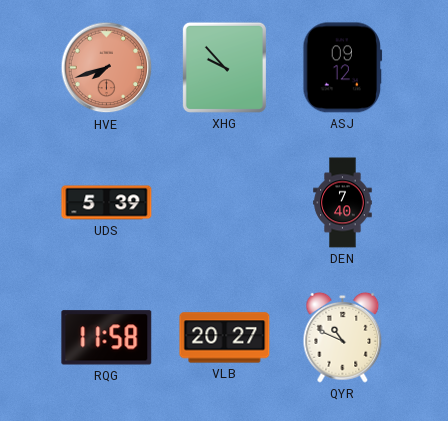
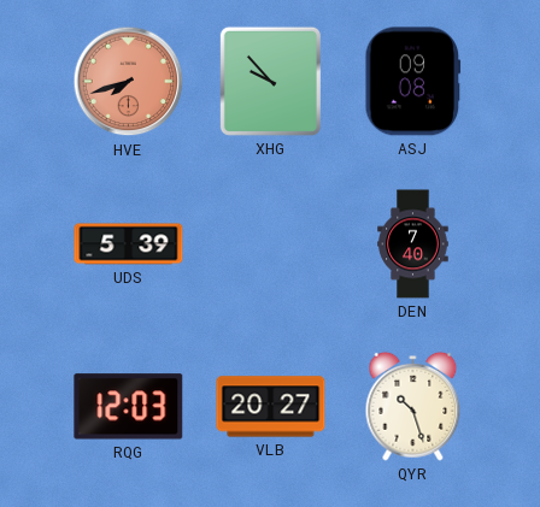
ASJ: 09:12 -> 09:08 (413, 82)
RQG: 11:58 -> 12:03 (129, 407)
QYR: 10:49 -> 10:27 (413, 406)
